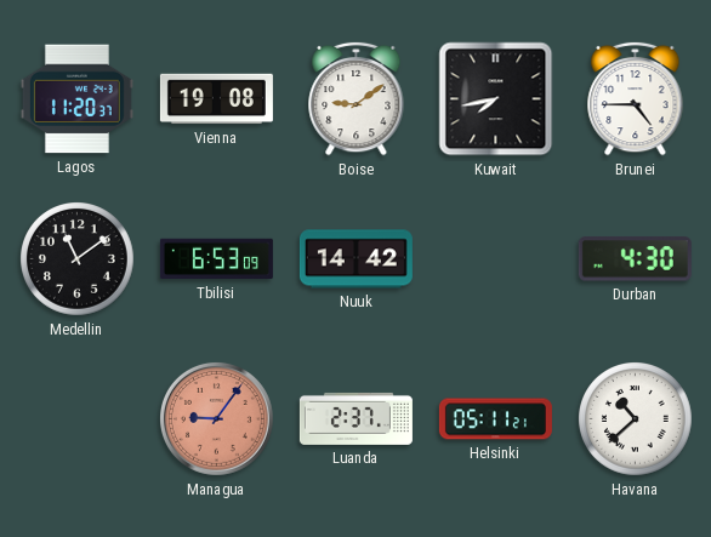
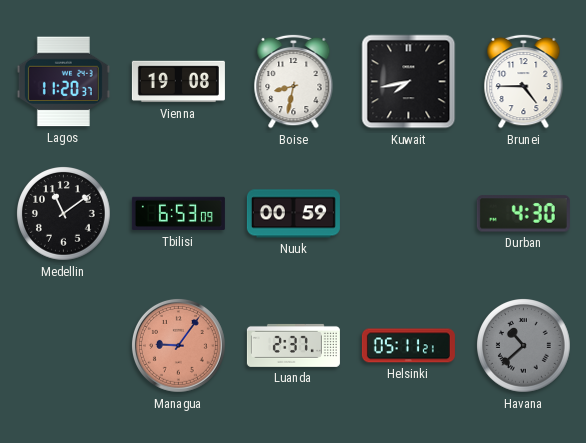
Boise: 9:09 -> 8:32 (294, 81)
Nuuk: 14:42 -> 00:59 (293, 214)
Havana dial: white -> grey (524, 346)
